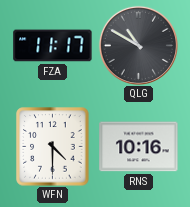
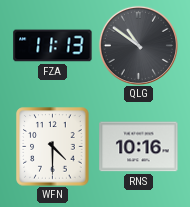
FZA: 11:17 -> 11:13 (53, 46)
QLG: 10:50 -> 10:51 (138, 45)
